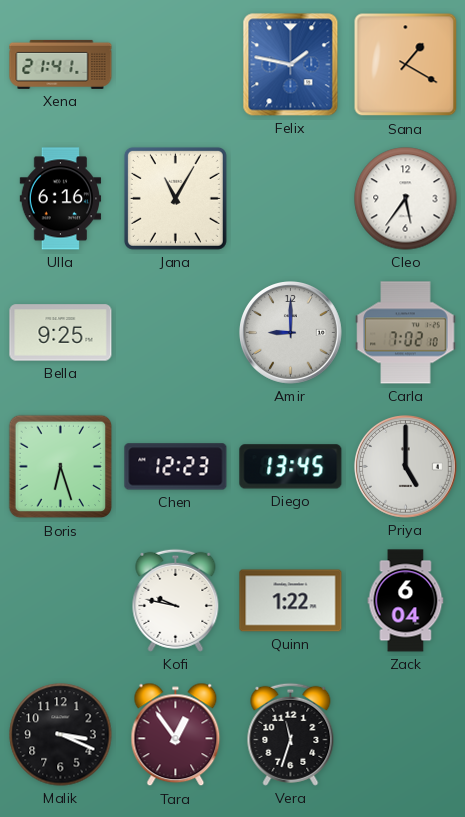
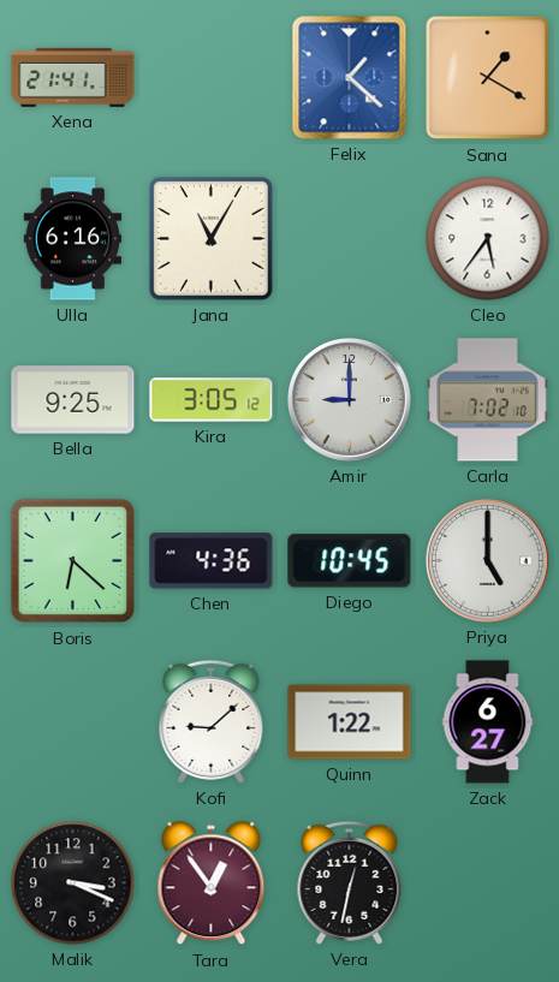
Felix: 1:47 -> 1:22 (350, 78)
Kira: none -> 3:05 (212, 400)
Boris: 6:27 -> 6:22 (73, 561)
Chen: 12:23 -> 4:36 (212, 561)
Diego: 13:45 -> 10:45 (350, 561)
Kofi: 9:47 -> 9:08 (212, 721)
Zack: 6:04 -> 6:27 (488, 722)
Vera: 11:33 -> 12:32 (350, 882)
